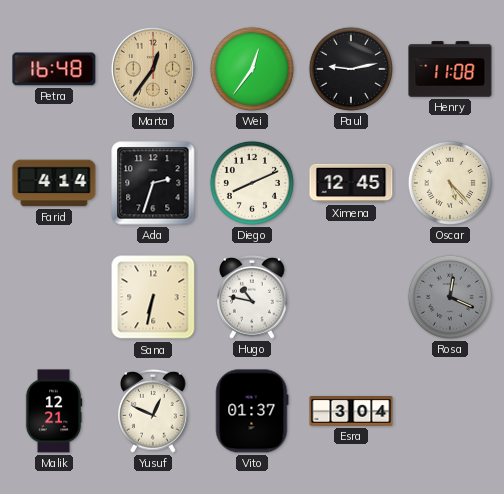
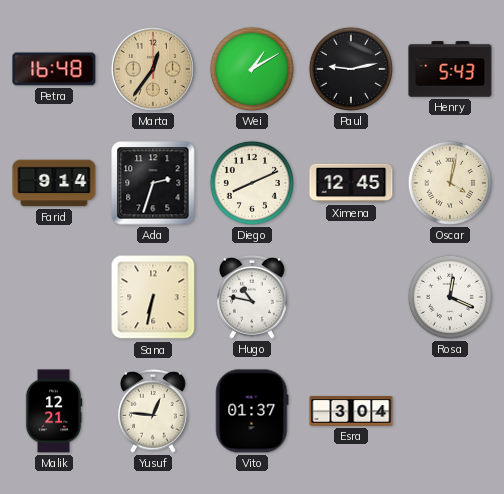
Wei: 12:36 -> 1:10 (252, 69)
Henry: 11:08 -> 5:43 (450, 69)
Farid: 4:14 -> 9:14 (54, 183)
Oscar: 5:23 -> 4:02 (450, 183)
Rosa dial: grey -> white (450, 297)
Yusuf: 12:49 -> 12:46 (154, 411)
